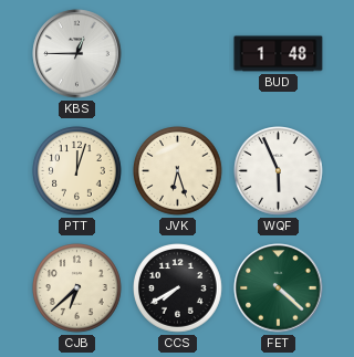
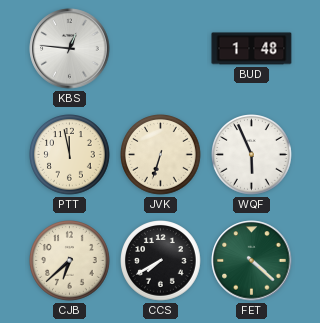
KBS: 12:45 -> 12:46 (70, 49)
PTT: 12:03 -> 11:58 (70, 155)
JVK: 6:27 -> 6:33 (161, 155)
